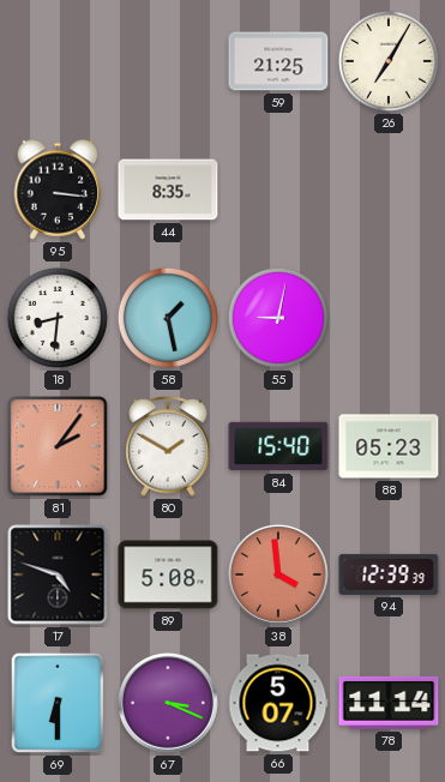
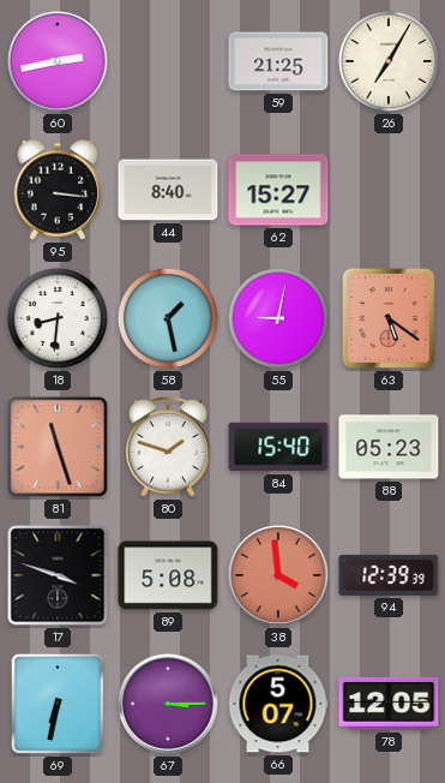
60: none -> 2:43 (58, 61)
44: 8:35 -> 8:40 (168, 190)
62: none -> 15:27 (278, 190)
63: none -> 5:21 (389, 318)
81: 2:06 -> 11:27 (58, 447)
80: 1:50 -> 1:48 (168, 447)
17: 4:48 -> 3:48 (58, 575)
69: 6:30 -> 6:32 (58, 704)
67: 3:19 -> 3:15 (168, 704)
78: 11:14 -> 12:05 (389, 704)
